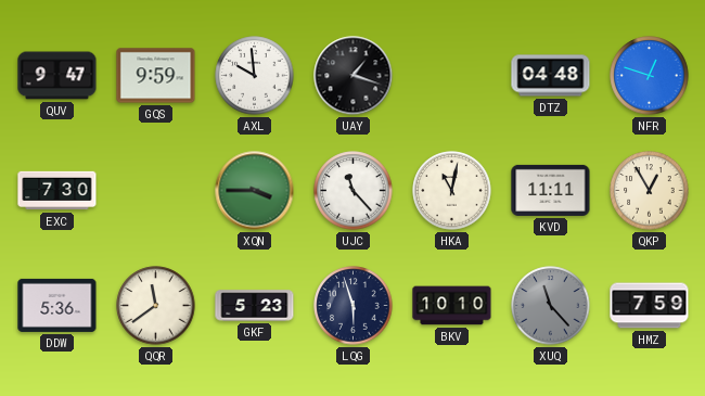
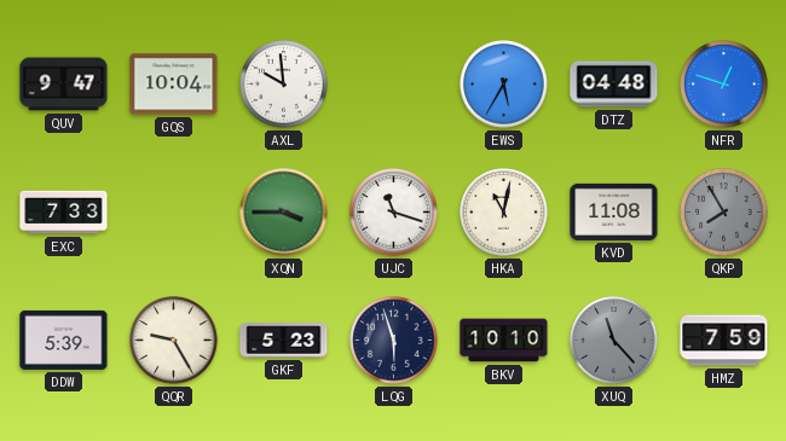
GQS: 9:59 -> 10:04 (174, 85)
UAY: 1:18 -> none (354, 76)
EWS: none -> 5:35 (504, 85)
EXC: 7:30 -> 7:33 (64, 213)
UJC: 11:23 -> 11:18 (394, 213)
KVD: 11:11 -> 11:08 (614, 211)
QKP: 12:55 -> 7:55 (724, 213)
QKP dial: cream -> grey (724, 213)
DDW: 5:36 -> 5:39 (64, 340)
QQR: 11:39 -> 9:25 (174, 341)
